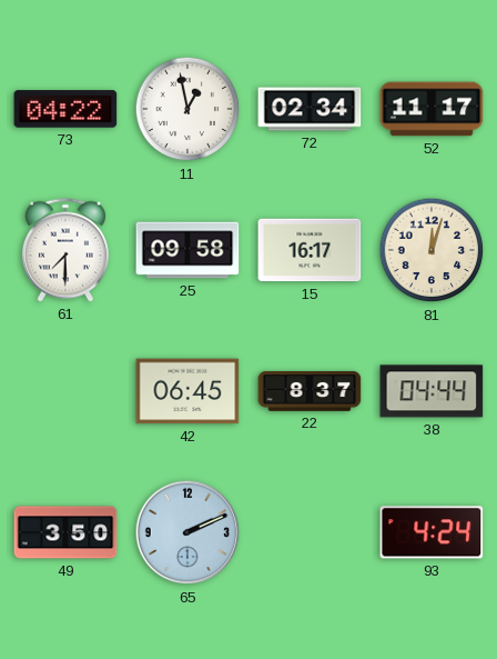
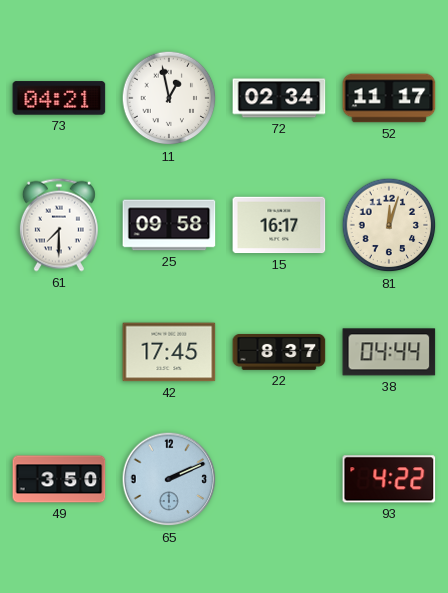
73: 04:22 -> 04:21 (59, 98)
42: 06:45 -> 17:45 (169, 352)
93: 4:24 -> 4:22 (389, 479)
